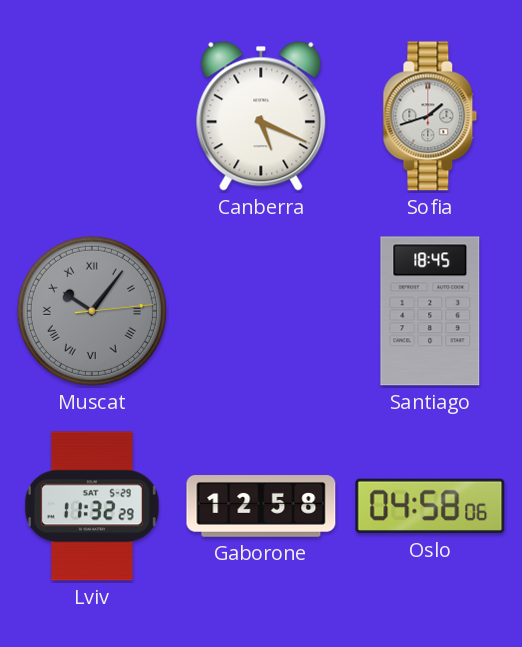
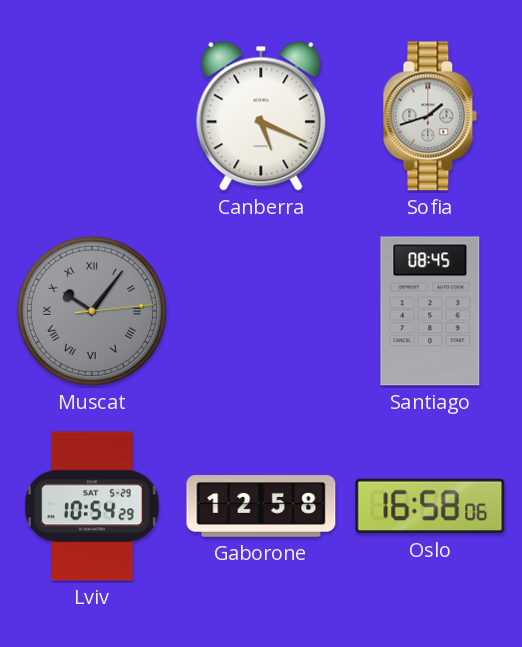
Santiago: 18:45 -> 08:45 (430, 311)
Lviv: 11:32 -> 10:54 (92, 506)
Oslo: 04:58 -> 16:58 (430, 506)
